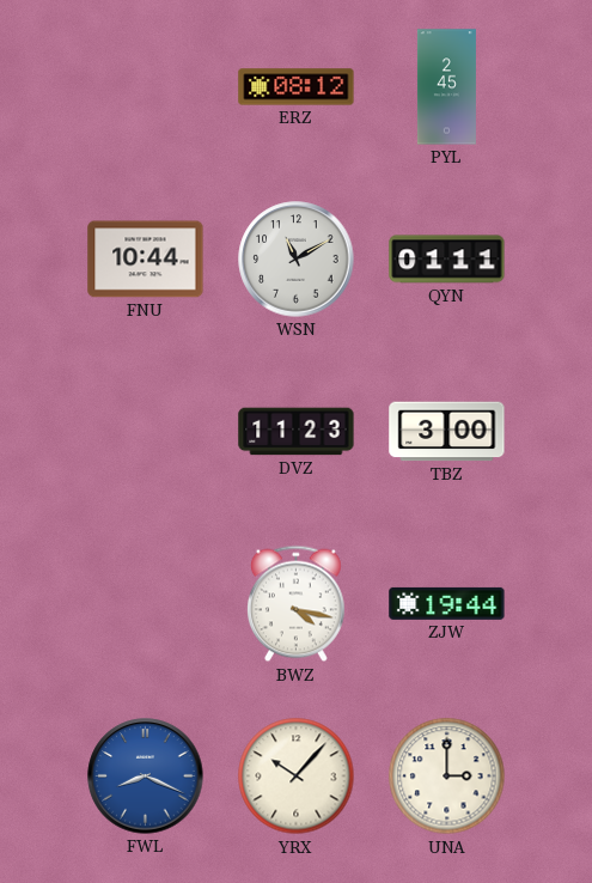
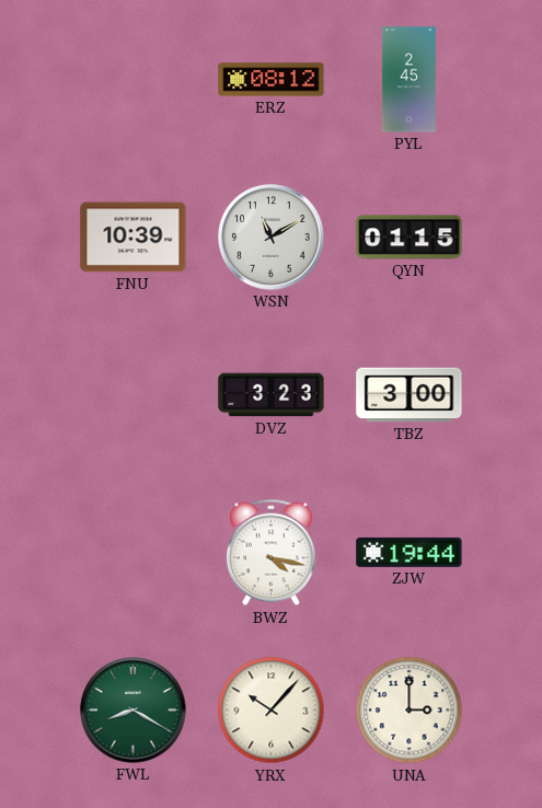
FNU: 10:44 -> 10:39 (134, 238)
QYN: 01:11 -> 01:15 (410, 238)
DVZ: 11:23 -> 3:23 (272, 395)
FWL: 8:19 -> 8:20 (134, 711)
FWL dial: blue -> green (134, 711)
